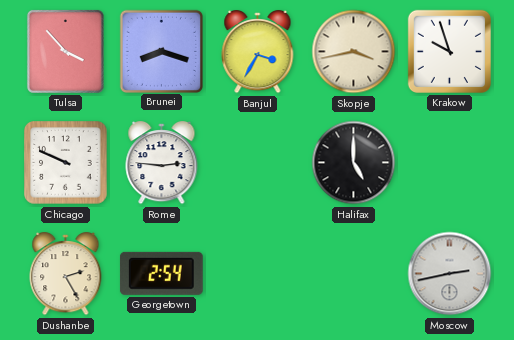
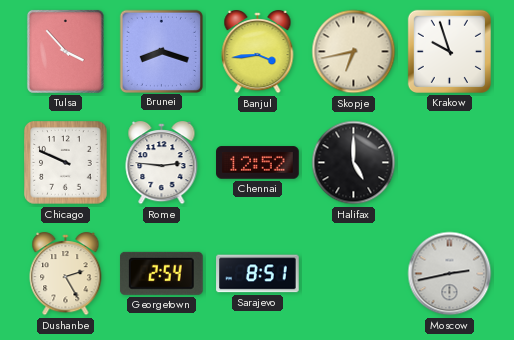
Banjul: 3:35 -> 3:44 (258, 53)
Skopje: 3:43 -> 6:43 (354, 52)
Chennai: none -> 12:52 (258, 163)
Sarajevo: none -> 8:51 (258, 274)
